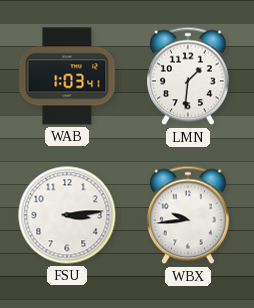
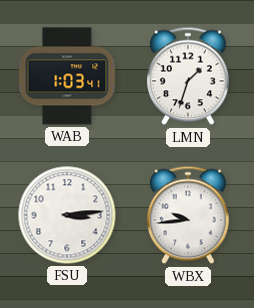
LMN: 1:31 -> 1:33 (189, 76)
